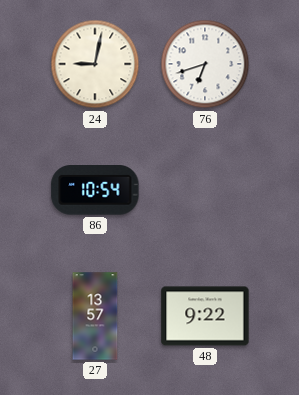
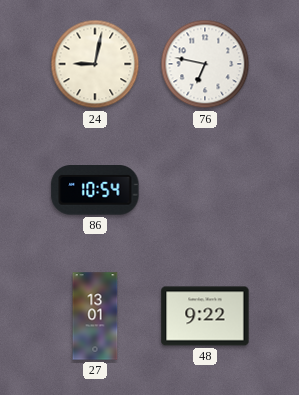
76: 6:42 -> 6:47 (205, 64)
27: 13:57 -> 13:01 (95, 316)
